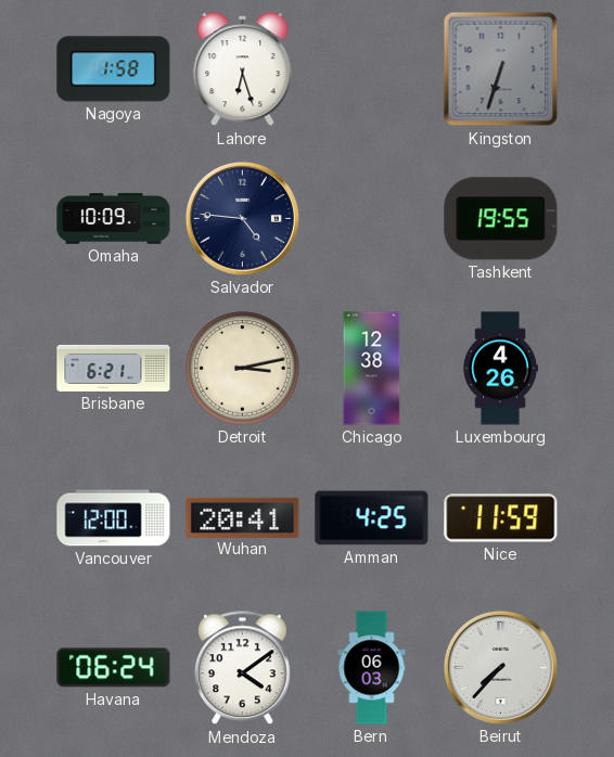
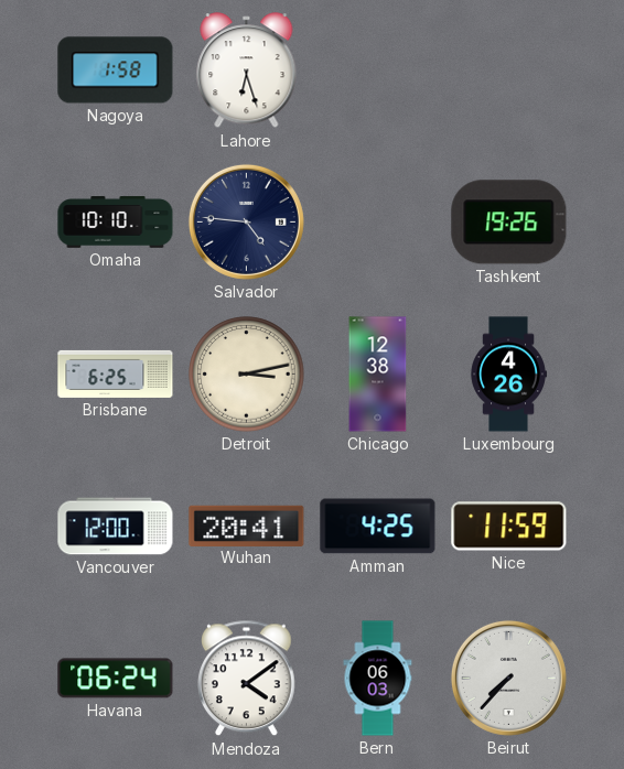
Kingston: 6:33 -> none (501, 69)
Omaha: 10:09 -> 10:10 (116, 223)
Tashkent: 19:55 -> 19:26 (509, 223)
Brisbane: 6:21 -> 6:25 (116, 373)
